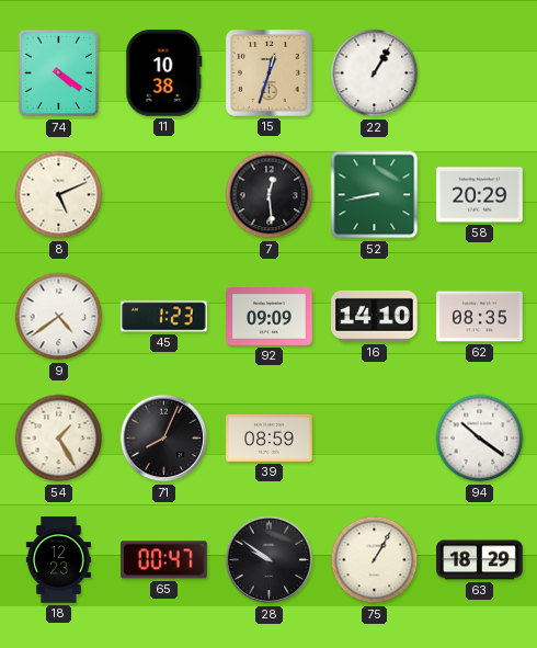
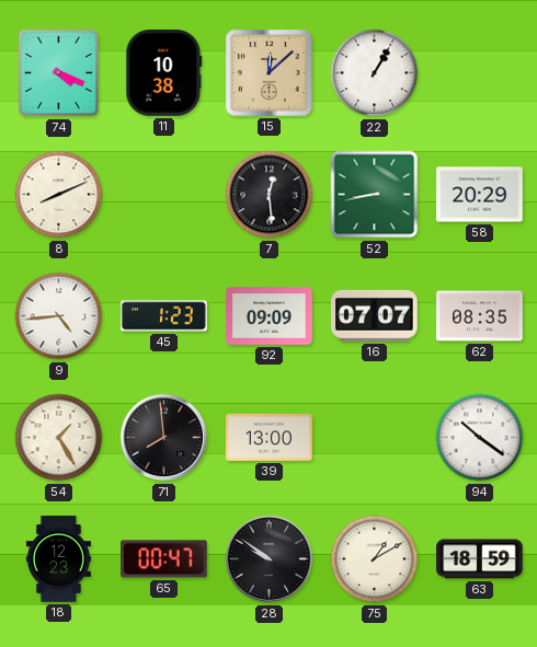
74: 4:21 -> 4:19 (59, 73)
15: 12:33 -> 12:08 (270, 73)
8: 5:11 -> 8:11 (59, 195)
9: 4:39 -> 4:44 (59, 316)
16: 14:10 -> 07:07 (375, 315)
71: 8:04 -> 7:59 (164, 438)
39: 08:59 -> 13:00 (270, 437)
75: 1:05 -> 1:10 (375, 559)
63: 18:29 -> 18:59 (480, 559)
